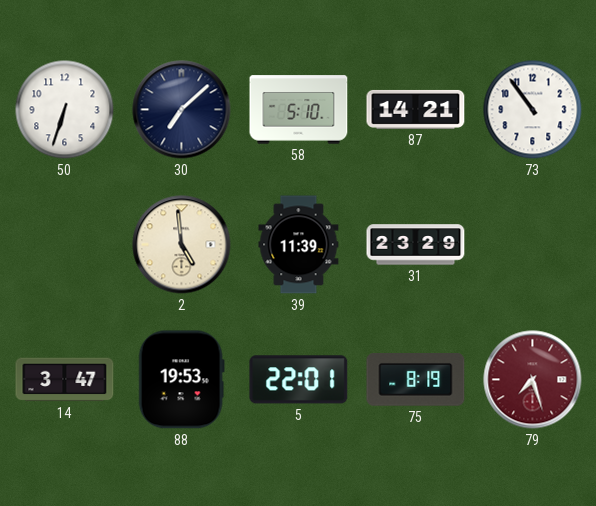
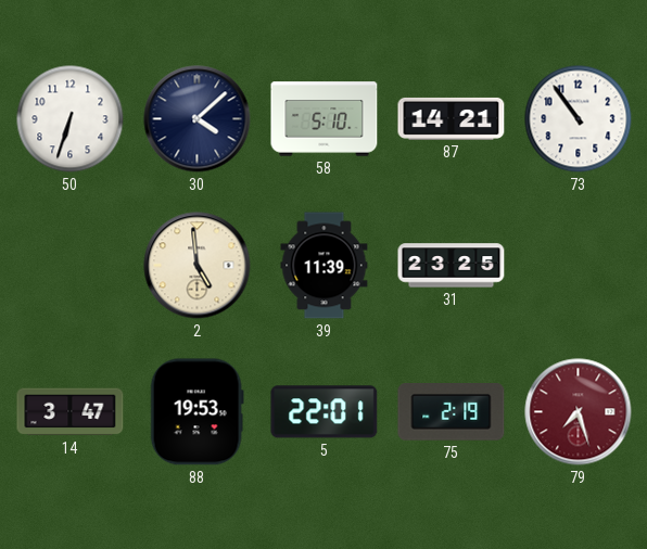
30: 7:08 -> 4:08 (198, 119)
31: 23:29 -> 23:25 (452, 266)
75: 8:19 -> 2:19 (452, 412)
